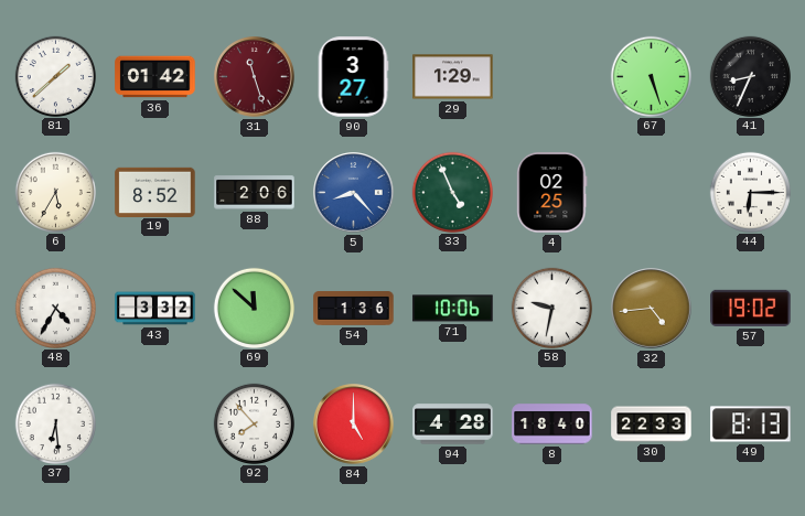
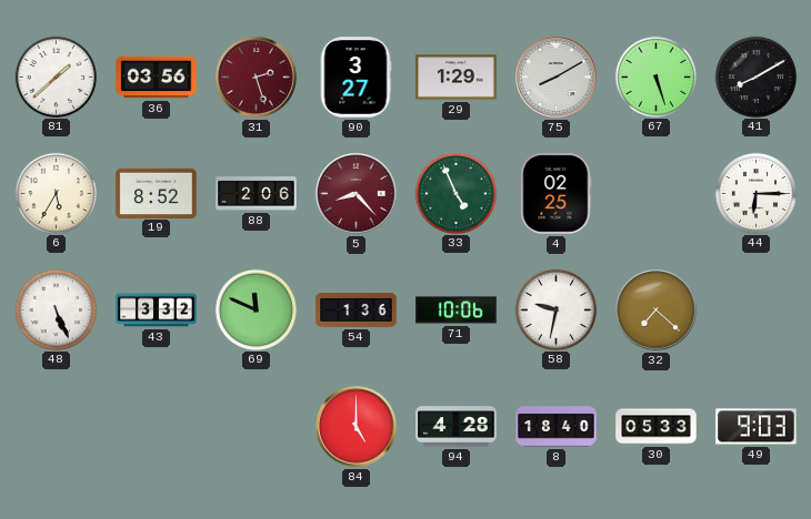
36: 01:42 -> 03:56 (157, 78)
31: 11:27 -> 2:27 (257, 78)
75: none -> 8:10 (557, 78)
41: 8:34 -> 8:10 (755, 77)
5 dial: blue -> burgundy (357, 194)
48: 4:35 -> 5:26 (56, 309)
69: 11:52 -> 11:49 (256, 309)
32: 4:44 -> 7:22 (657, 311)
57: 19:02 -> none (751, 308)
37: 6:29 -> none (55, 423)
92: 7:53 -> none (254, 423)
30: 22:33 -> 05:33 (657, 427)
49: 8:13 -> 9:03 (757, 427)
